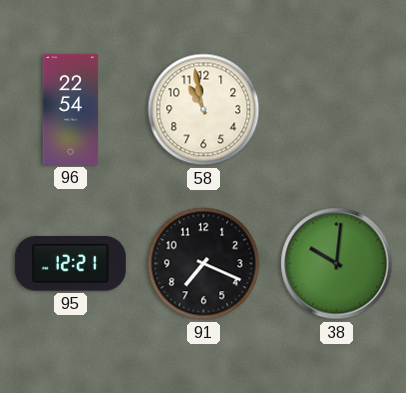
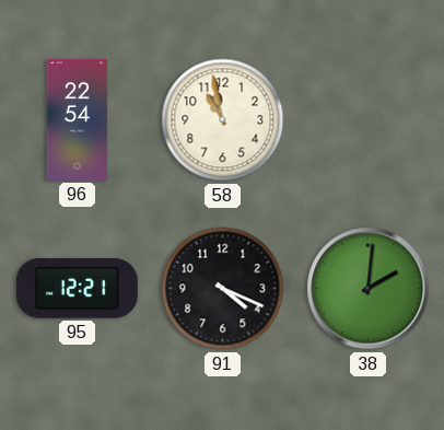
91: 7:19 -> 4:19 (223, 289)
38: 10:01 -> 2:01 (369, 289)
